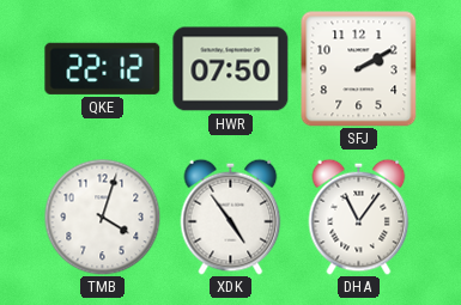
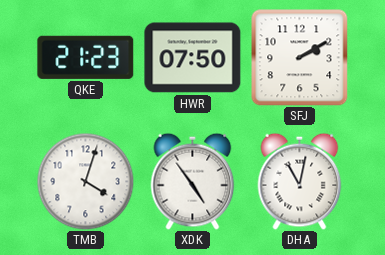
QKE: 22:12 -> 21:23 (86, 57)
DHA: 11:06 -> 11:02 (300, 181)
